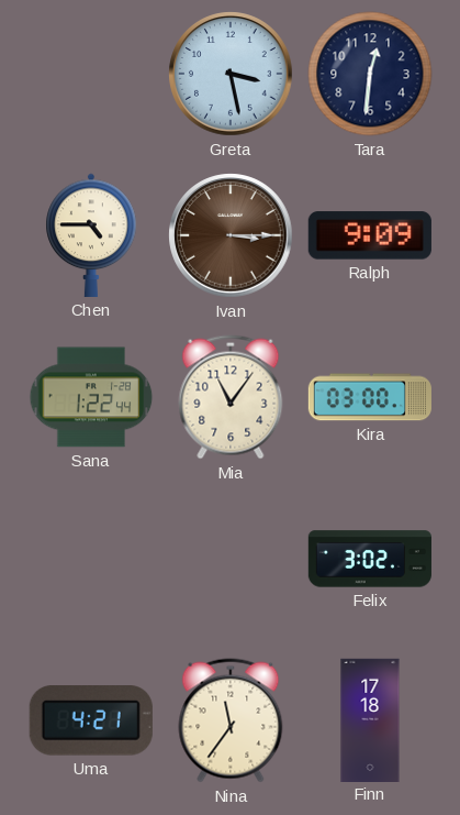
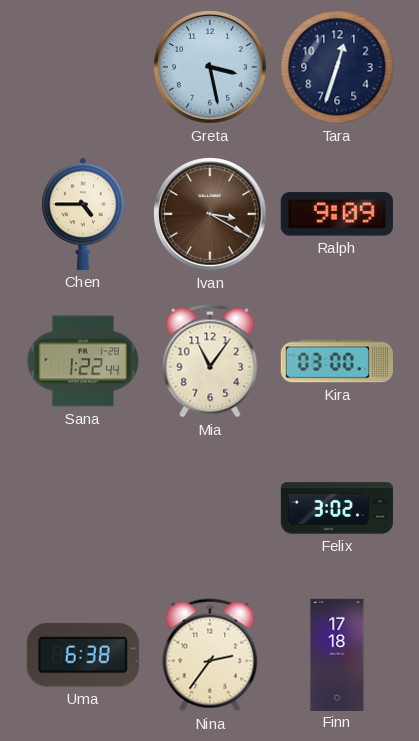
Tara: 12:31 -> 12:33 (337, 67)
Ivan: 3:15 -> 3:20 (210, 214)
Uma: 4:21 -> 6:38 (83, 655)
Nina: 11:36 -> 2:36 (210, 655)
